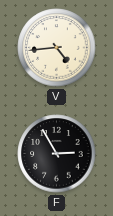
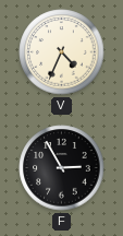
V: 4:44 -> 4:34 (62, 52)
